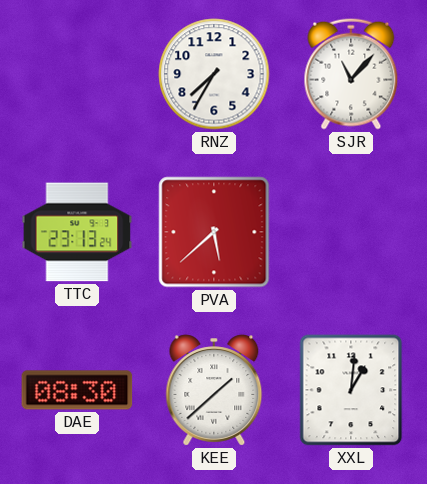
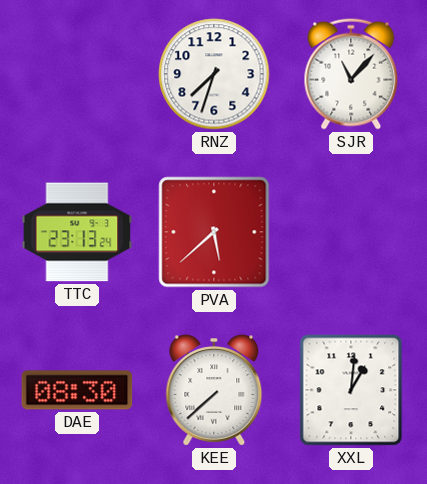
RNZ: 7:35 -> 7:33 (214, 74)
KEE: 1:38 -> 7:38 (214, 390)
